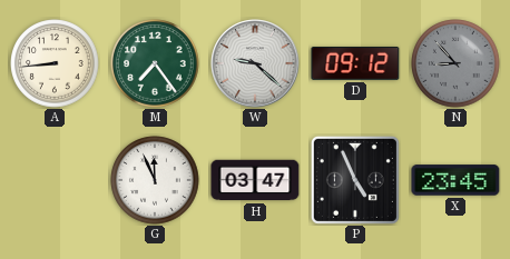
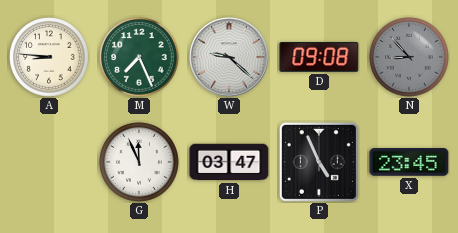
A: 8:44 -> 8:46 (49, 57)
M: 7:24 -> 7:26 (139, 57)
D: 09:12 -> 09:08 (319, 57)
